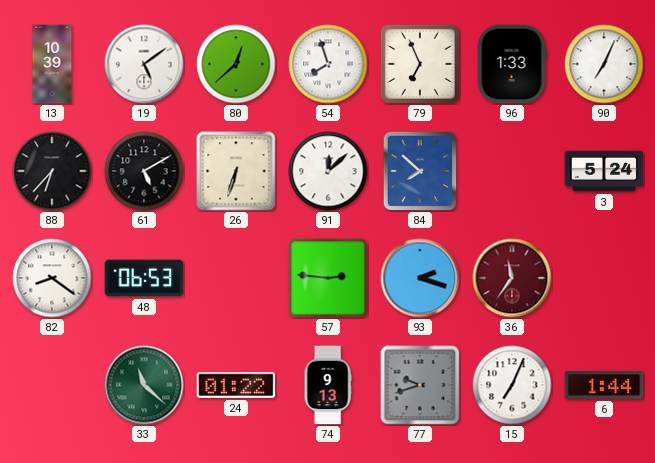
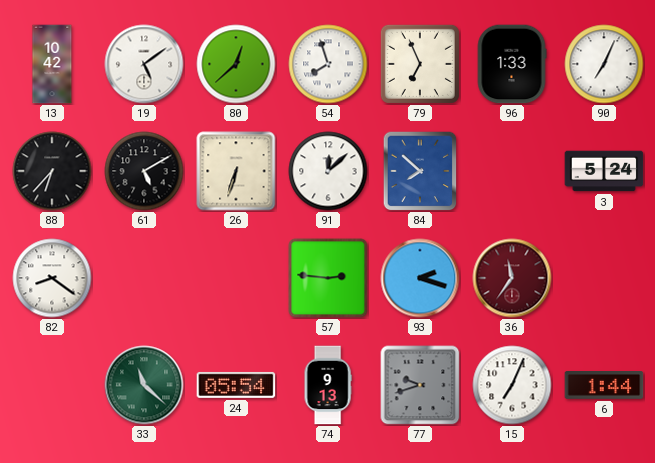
13: 10:39 -> 10:42 (52, 64)
48: 06:53 -> none (144, 278)
24: 01:22 -> 05:54 (236, 385)
